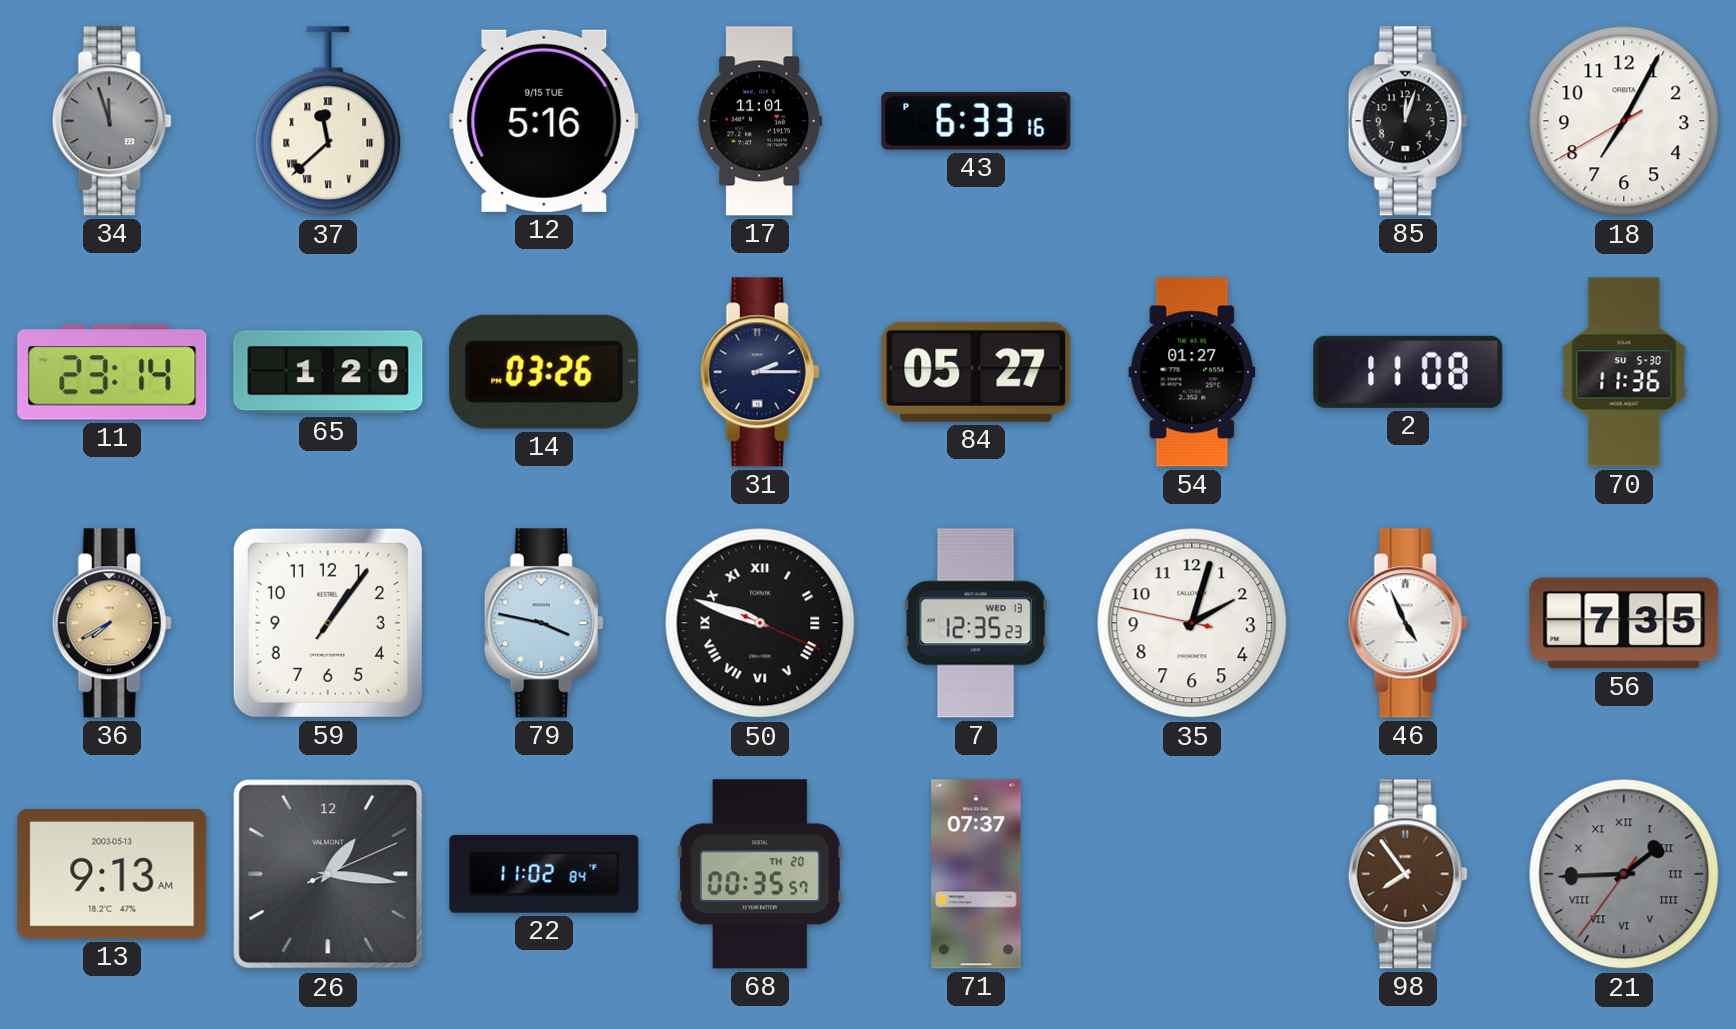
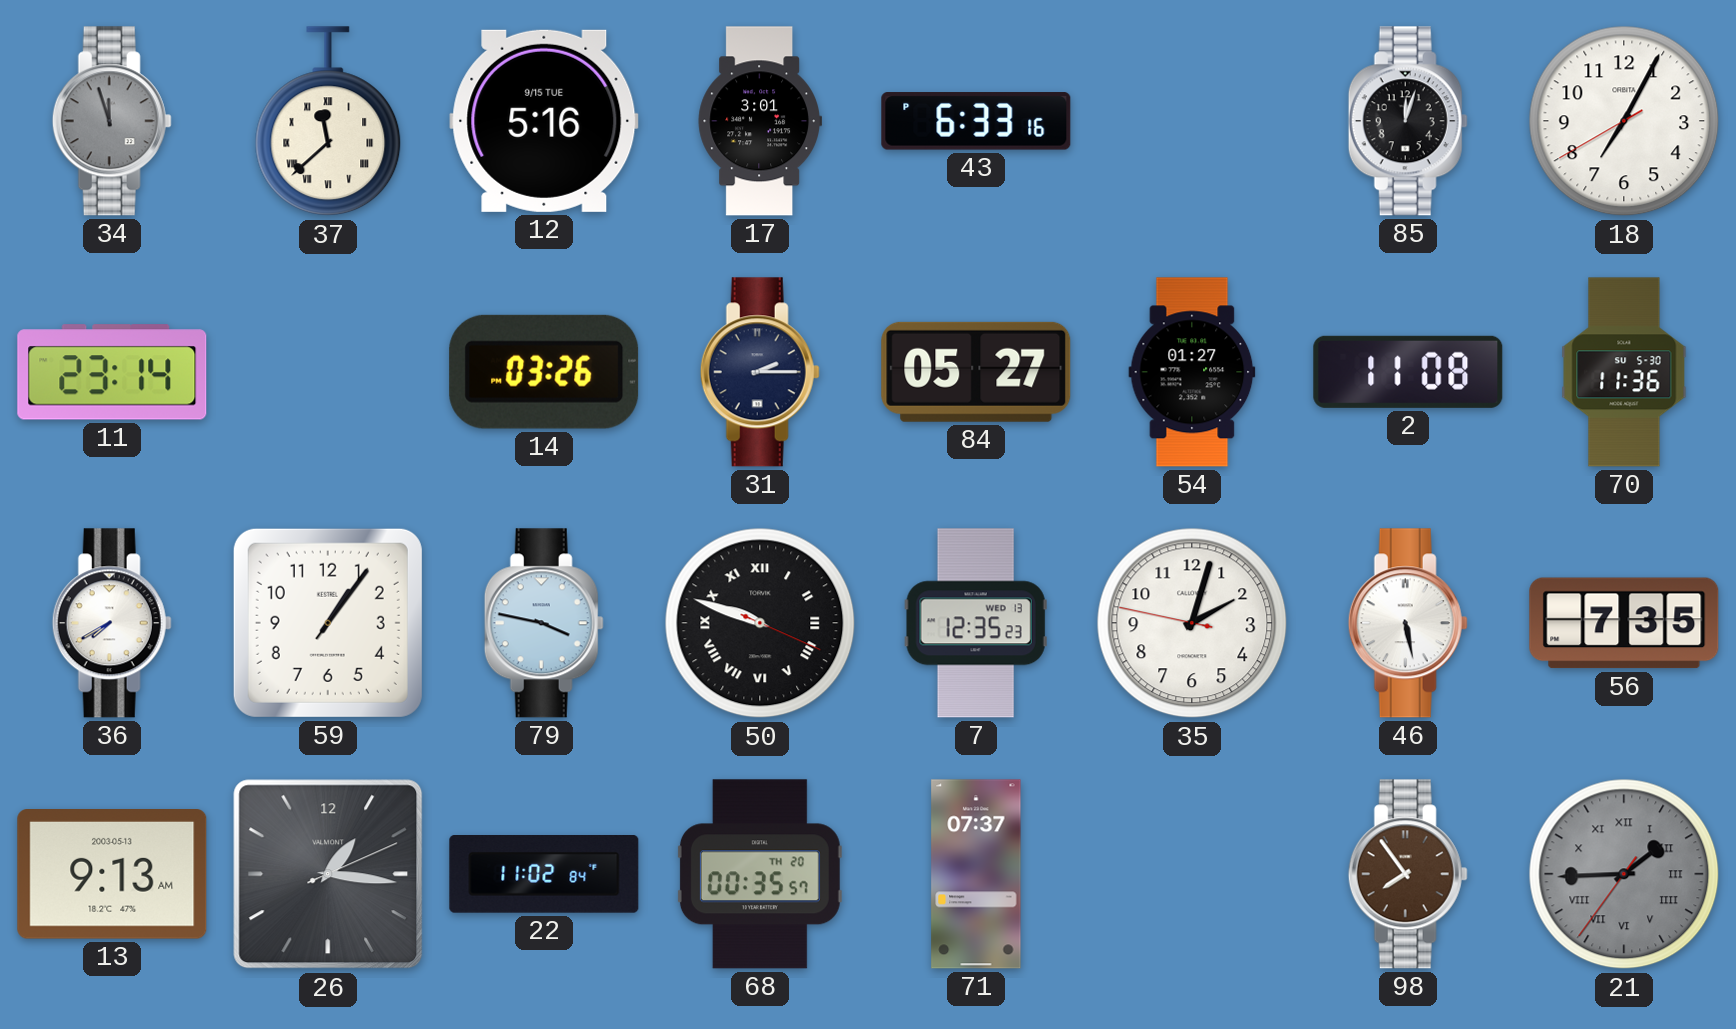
17: 11:01 -> 3:01 (759, 121)
65: 1:20 -> none (328, 372)
36 dial: champagne -> white (112, 623)
46: 4:56 -> 5:28 (1408, 623)
